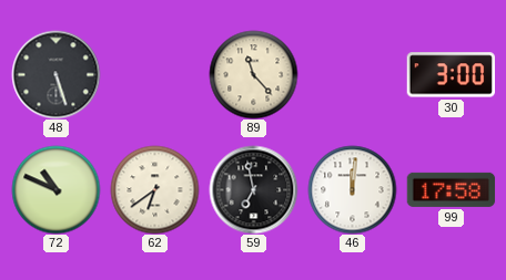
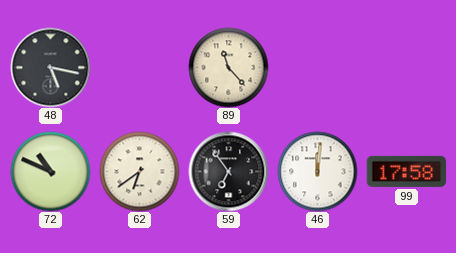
48: 5:27 -> 5:17 (50, 67)
30: 3:00 -> none (451, 75)
59: 6:58 -> 6:54 (228, 171)
